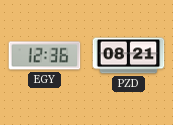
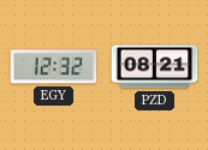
EGY: 12:36 -> 12:32 (54, 67)
